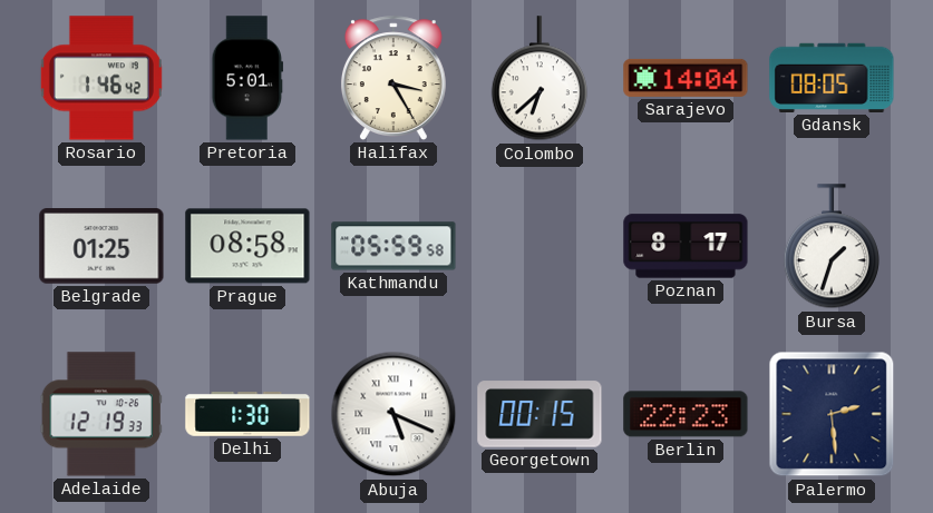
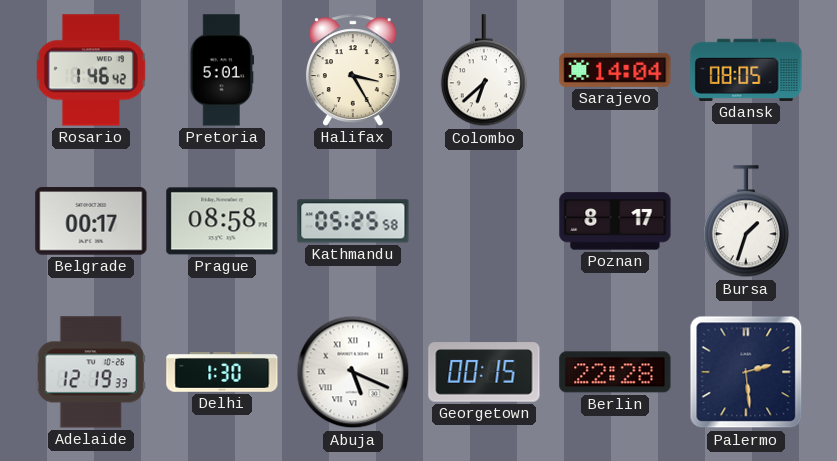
Belgrade: 01:25 -> 00:17 (91, 221)
Kathmandu: 05:59 -> 05:25 (353, 221)
Berlin: 22:23 -> 22:28 (615, 372)
